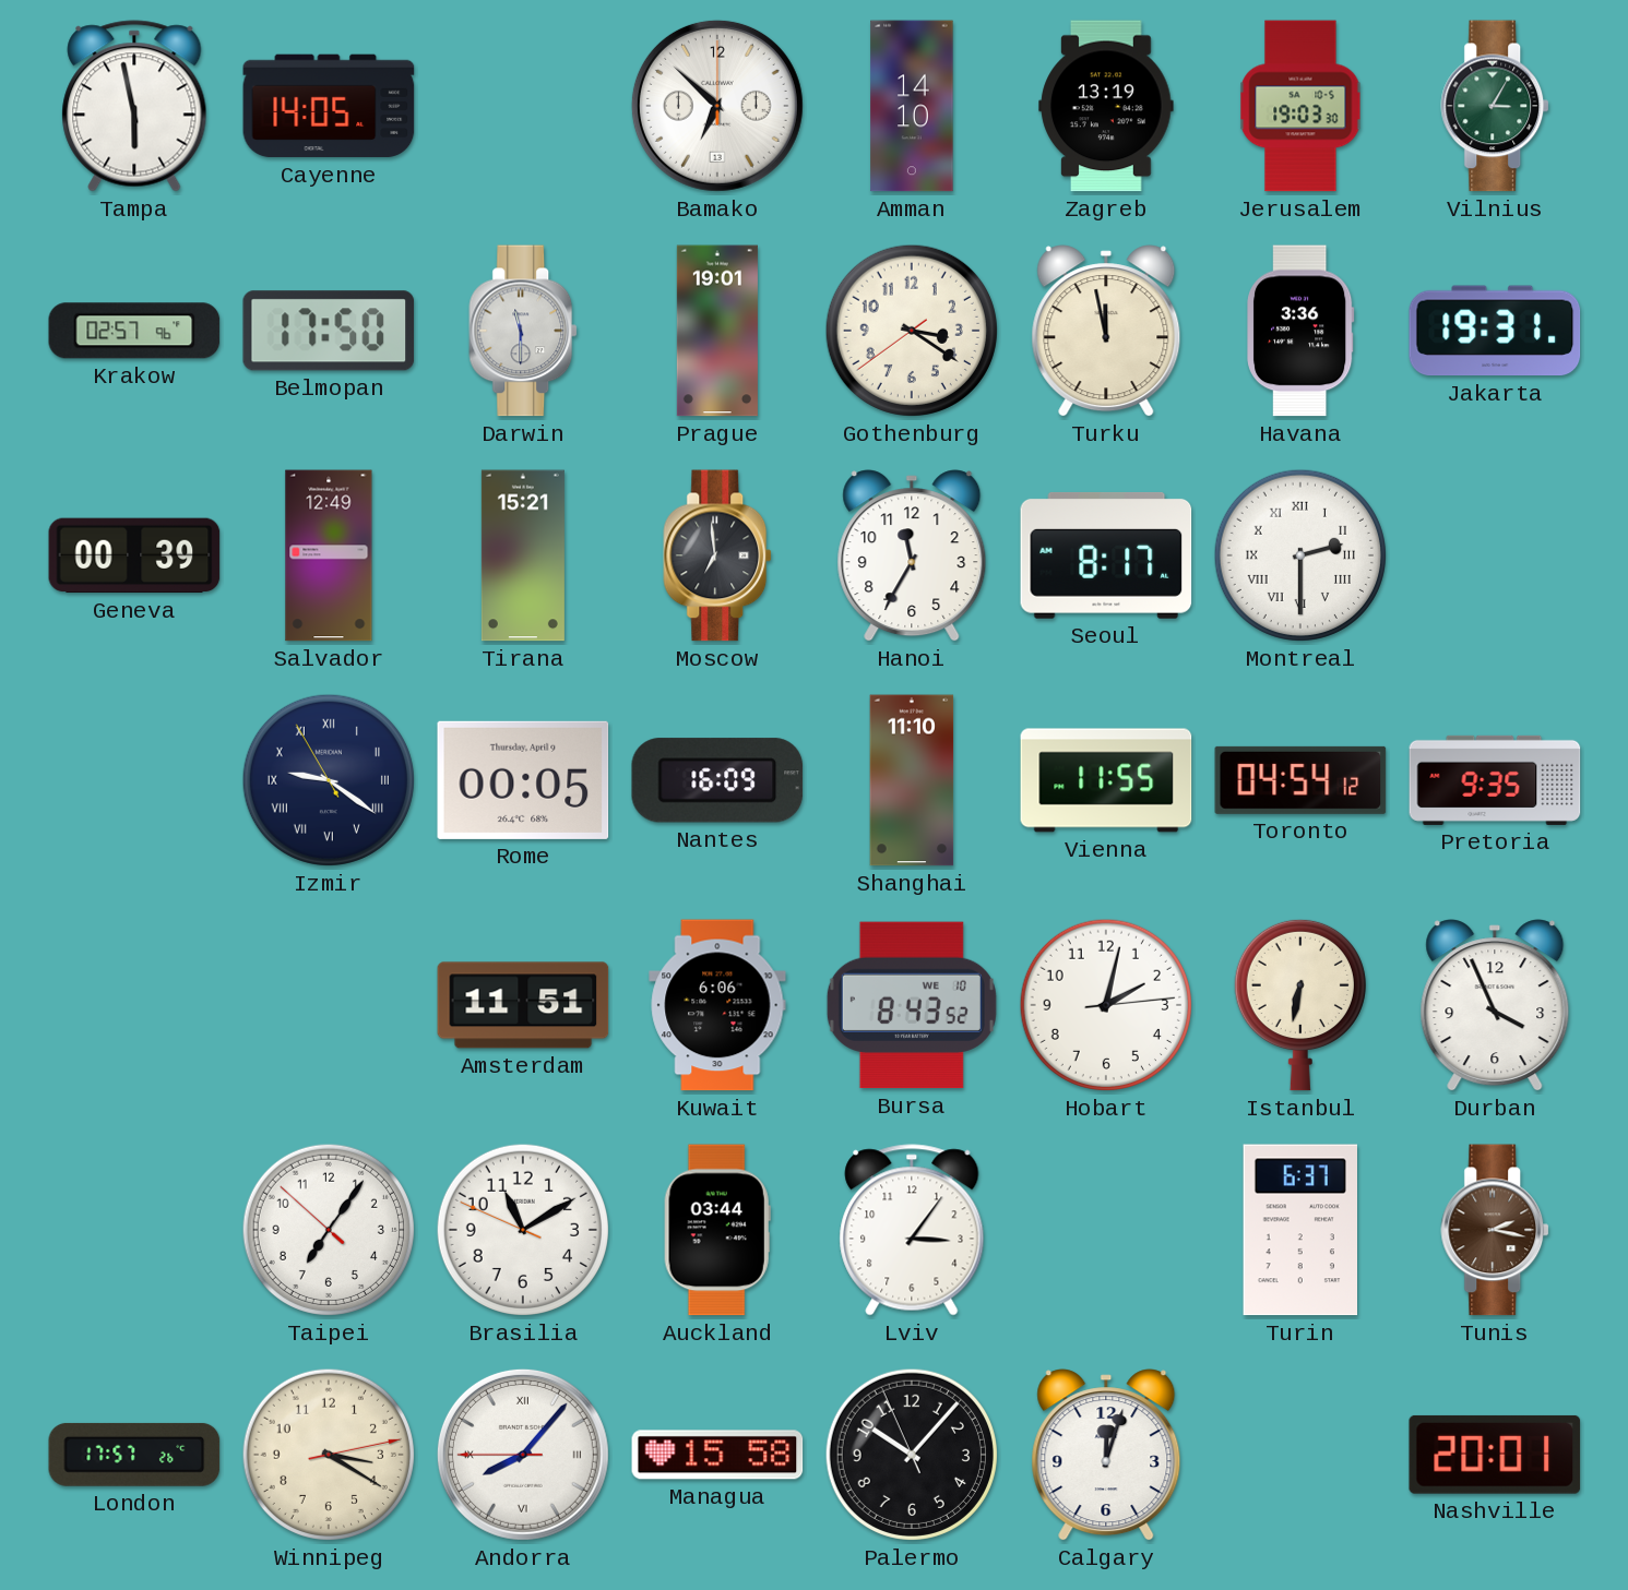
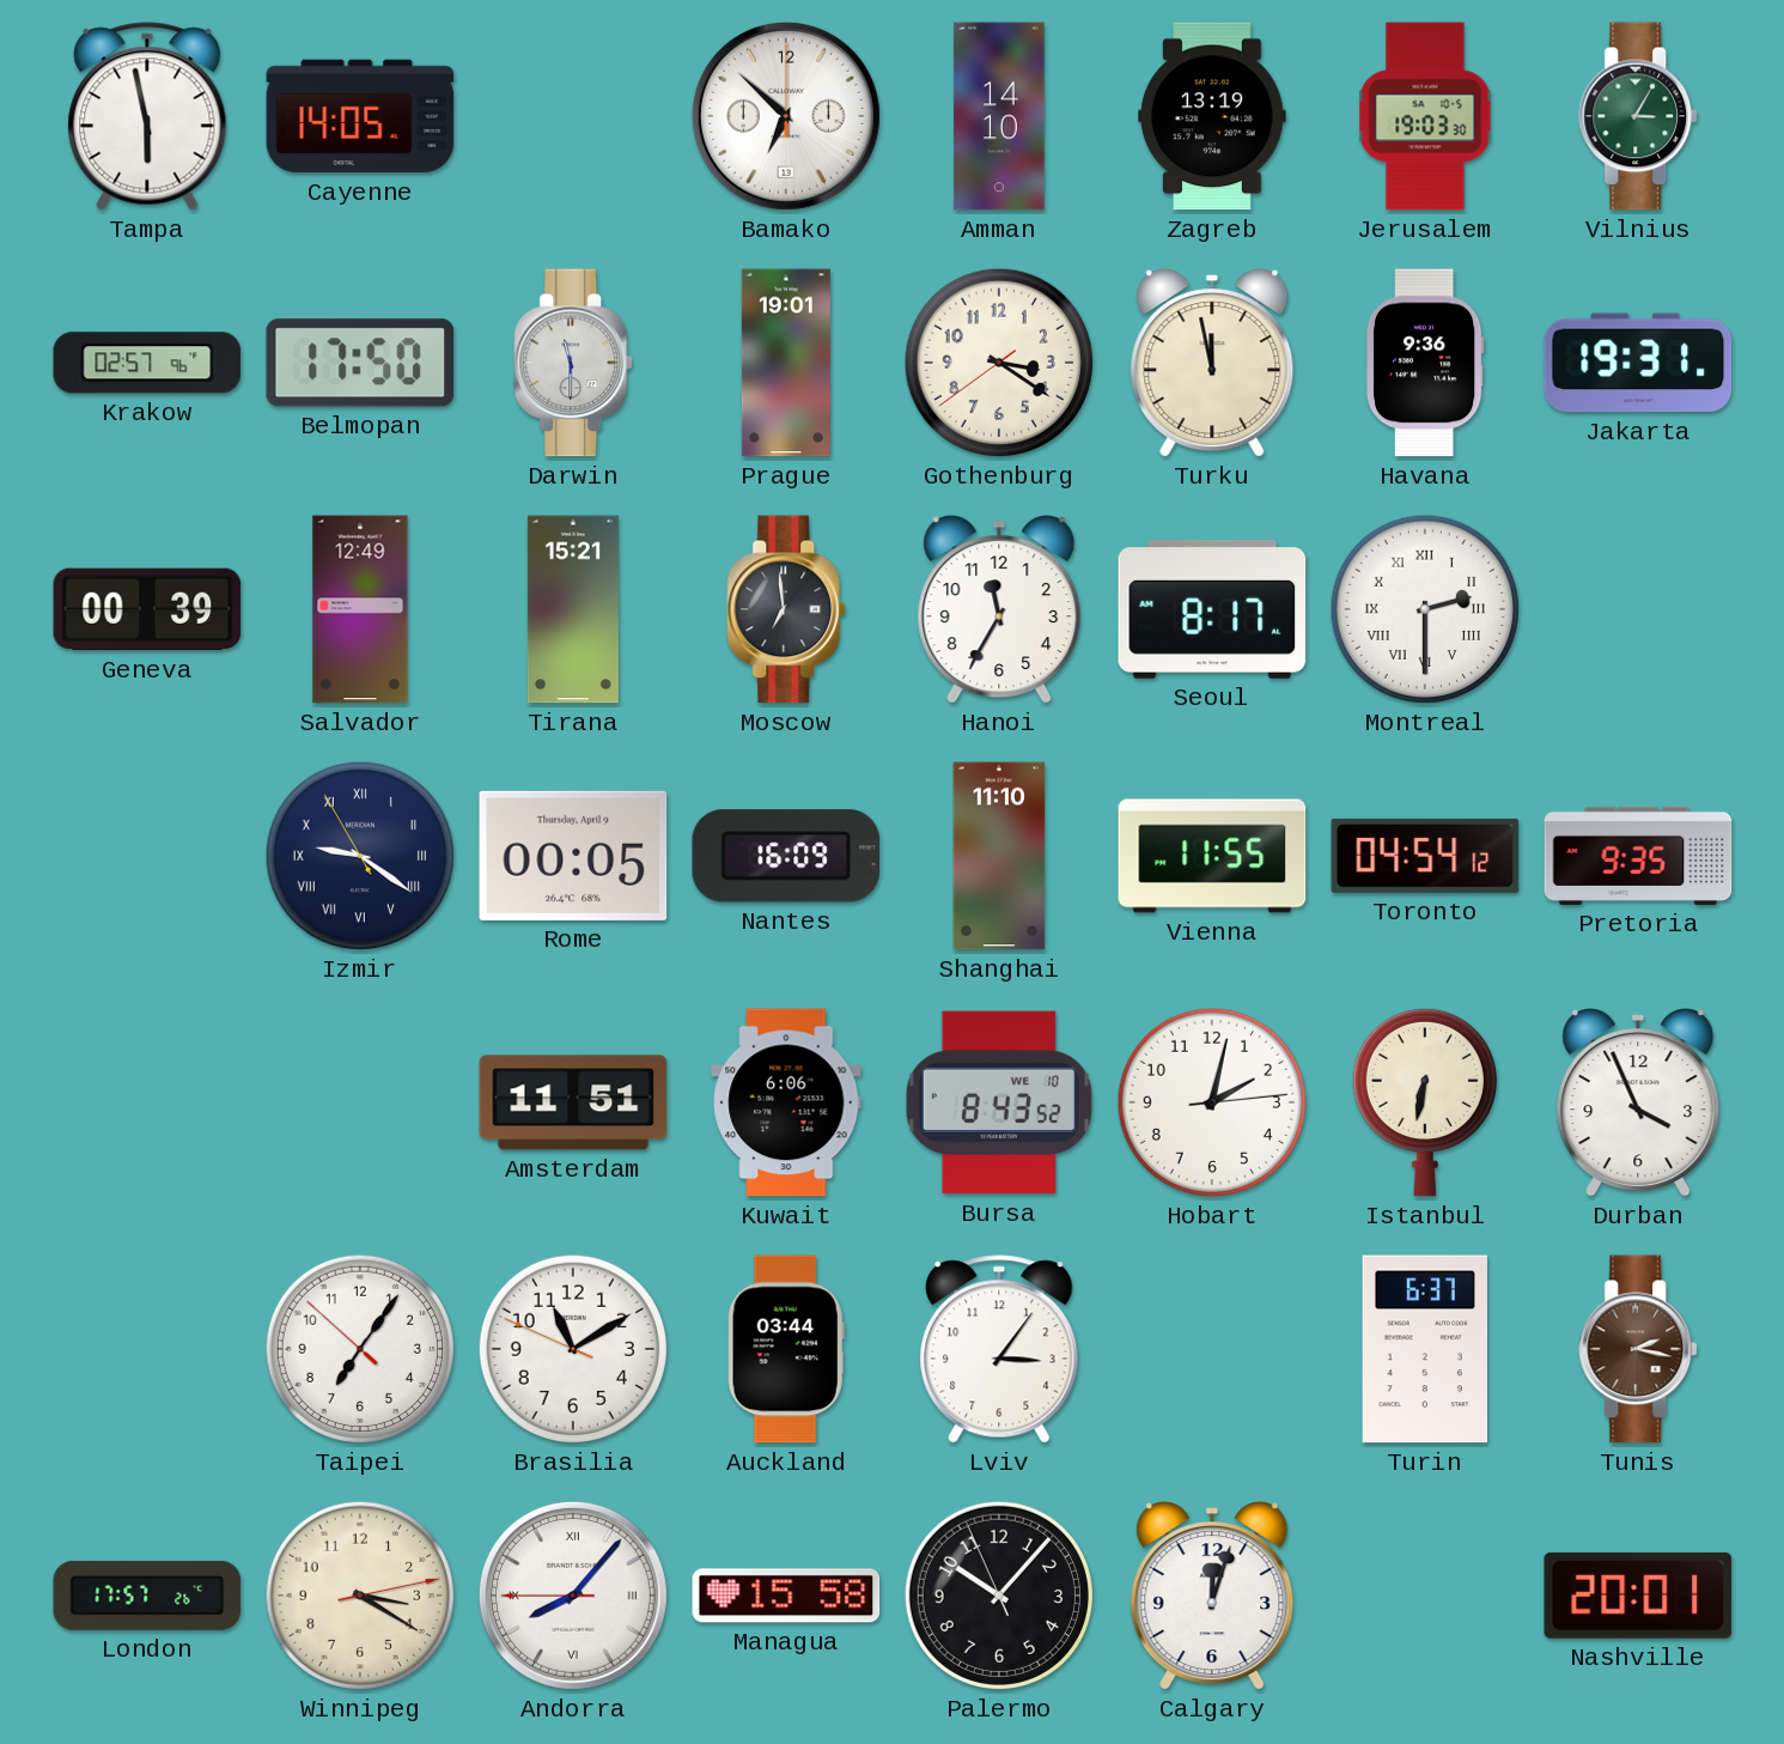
Havana: 3:36 -> 9:36 (1425, 363)
